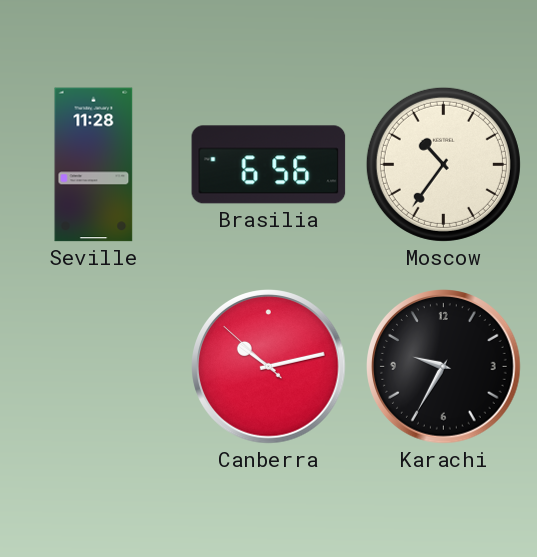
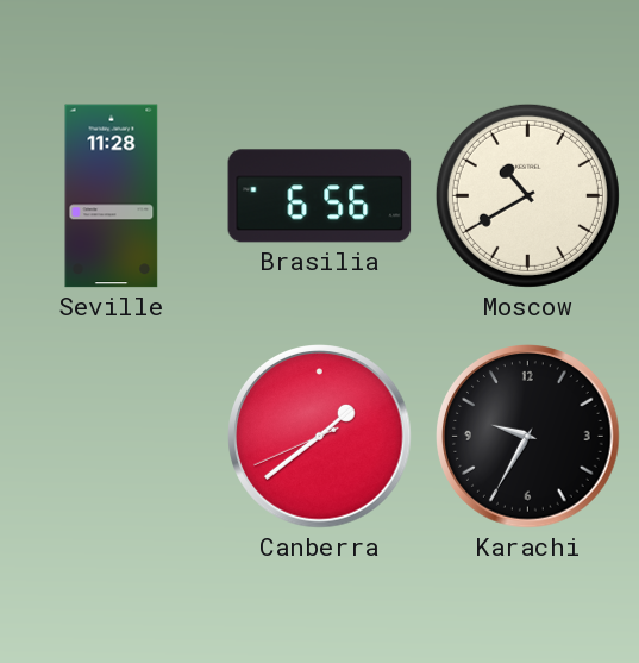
Moscow: 10:36 -> 10:40 (527, 195)
Canberra: 10:12 -> 1:38 (320, 437)
